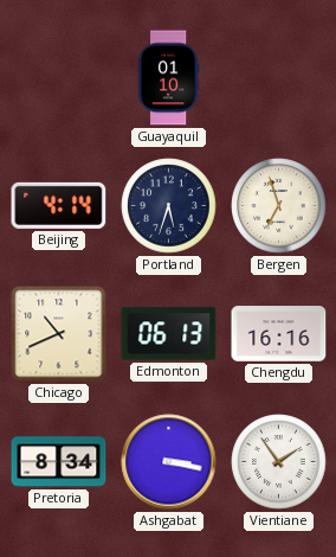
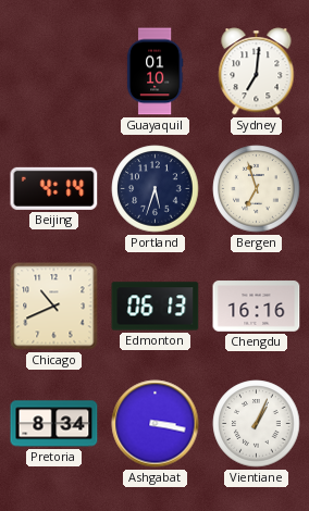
Sydney: none -> 7:01 (257, 72)
Vientiane: 1:54 -> 1:04 (257, 424)
